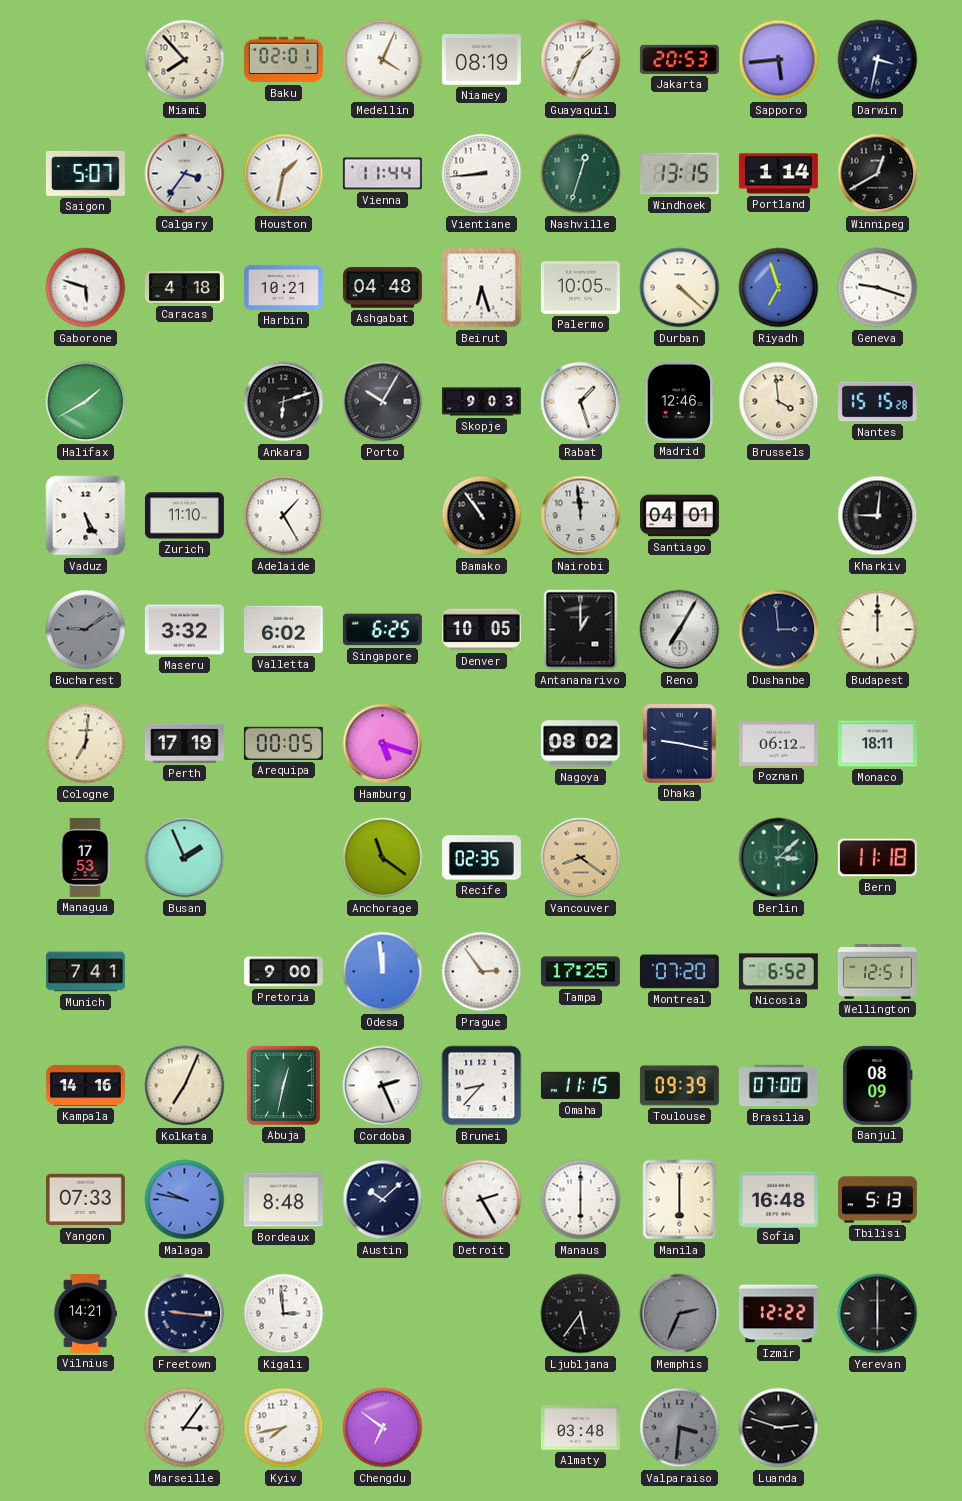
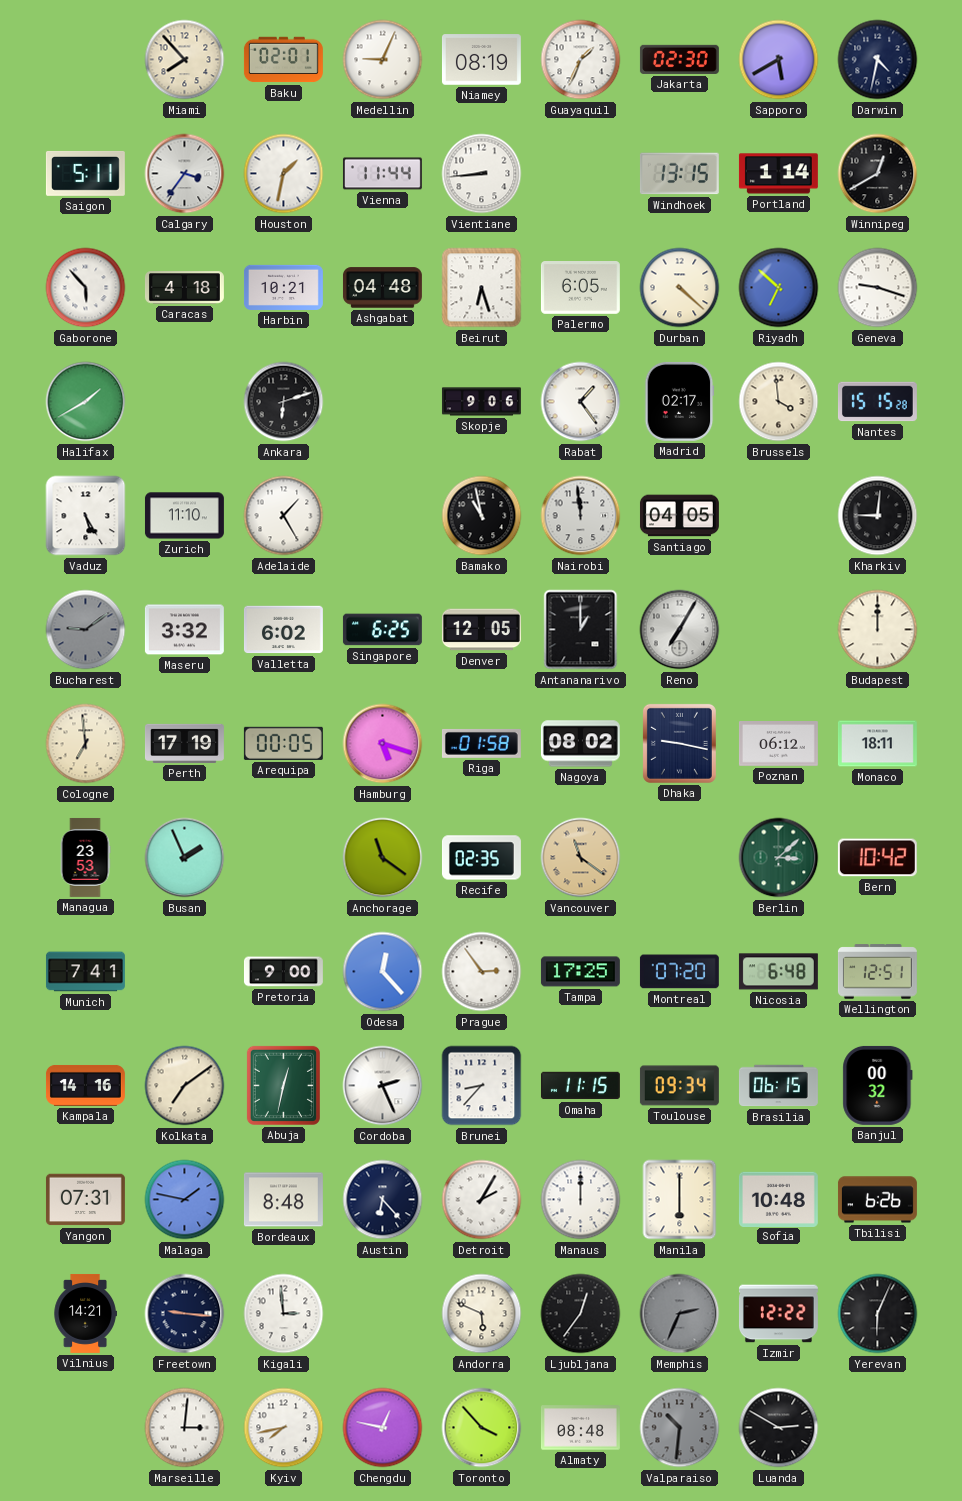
Medellin: 4:04 -> 9:04 (383, 60)
Jakarta: 20:53 -> 02:30 (679, 59)
Sapporo: 5:44 -> 5:40 (779, 60)
Darwin: 3:32 -> 4:32 (878, 60)
Saigon: 5:07 -> 5:11 (85, 173)
Nashville: 12:33 -> none (581, 174)
Gaborone: 5:48 -> 5:53 (86, 288)
Palermo: 10:05 -> 6:05 (580, 288)
Riyadh: 6:57 -> 6:52 (779, 288)
Porto: 10:05 -> none (383, 402)
Skopje: 9:03 -> 9:06 (481, 402)
Rabat: 1:27 -> 1:24 (581, 402)
Madrid: 12:46 -> 02:17 (679, 401)
Bamako: 10:54 -> 10:58 (482, 516)
Santiago: 04:01 -> 04:05 (679, 516)
Denver: 10:05 -> 12:05 (481, 630)
Dushanbe: 2:59 -> none (779, 630)
Cologne: 7:01 -> 6:59 (86, 744)
Riga: none -> 01:58 (481, 743)
Managua: 17:53 -> 23:53 (85, 857)
Vancouver: 8:21 -> 11:21 (581, 858)
Bern: 11:18 -> 10:42 (877, 858)
Odesa: 11:59 -> 12:23 (383, 972)
Nicosia: 6:52 -> 6:48 (778, 972)
Kolkata: 7:04 -> 7:09 (185, 1086)
Toulouse: 09:39 -> 09:34 (679, 1086)
Brasilia: 07:00 -> 06:15 (778, 1086)
Banjul: 08:09 -> 00:32 (878, 1085)
Yangon: 07:33 -> 07:31 (85, 1200)
Malaga: 9:47 -> 1:47 (185, 1200)
Austin: 10:08 -> 6:23 (383, 1200)
Detroit: 2:25 -> 2:05 (482, 1200)
Manaus: 6:00 -> 12:00 (581, 1200)
Sofia: 16:48 -> 10:48 (778, 1199)
Tbilisi: 5:13 -> 6:26 (877, 1200)
Andorra: none -> 5:49 (482, 1314)
Ljubljana: 5:36 -> 12:36 (581, 1314)
Yerevan: 6:00 -> 6:04 (878, 1314)
Marseille: 3:06 -> 3:01 (185, 1428)
Chengdu: 6:51 -> 12:47 (383, 1428)
Toronto: none -> 3:53 (482, 1428)
Almaty: 03:48 -> 08:48 (580, 1428)
Valparaiso: 3:31 -> 10:31 (680, 1428)
Luanda: 2:48 -> 2:50 (779, 1428)
